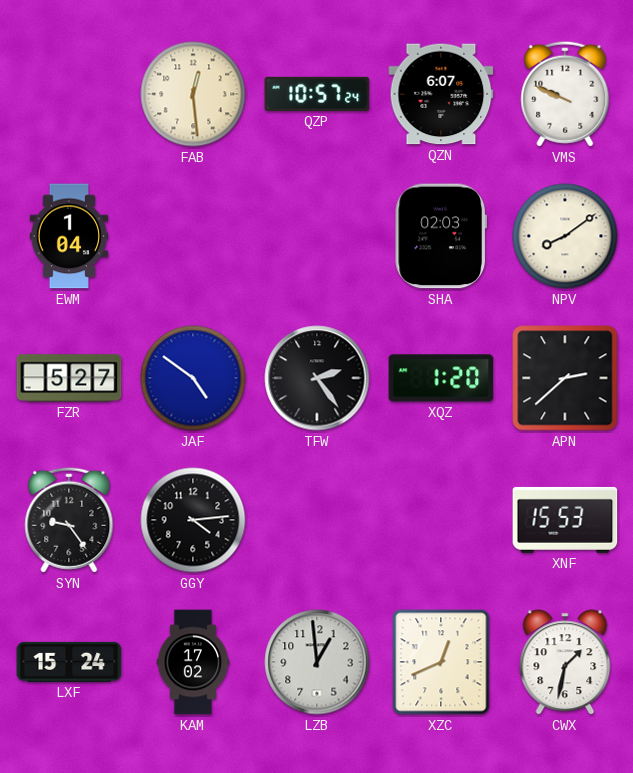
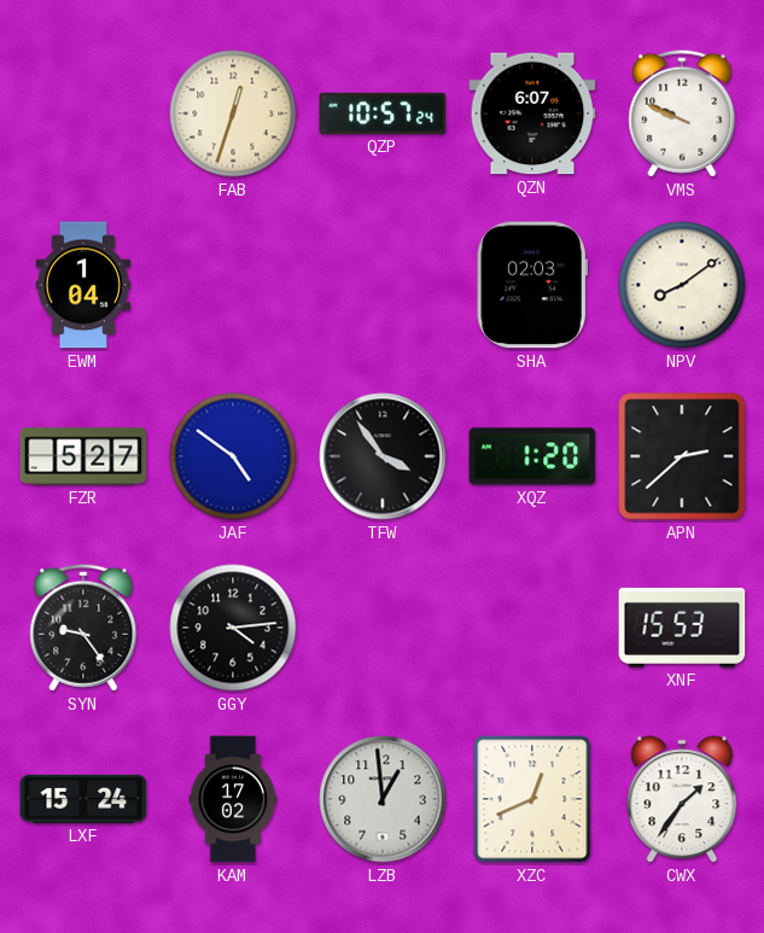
FAB: 12:29 -> 12:33 (233, 113)
TFW: 2:24 -> 3:54 (383, 456)
CWX: 1:32 -> 1:36 (682, 799)
